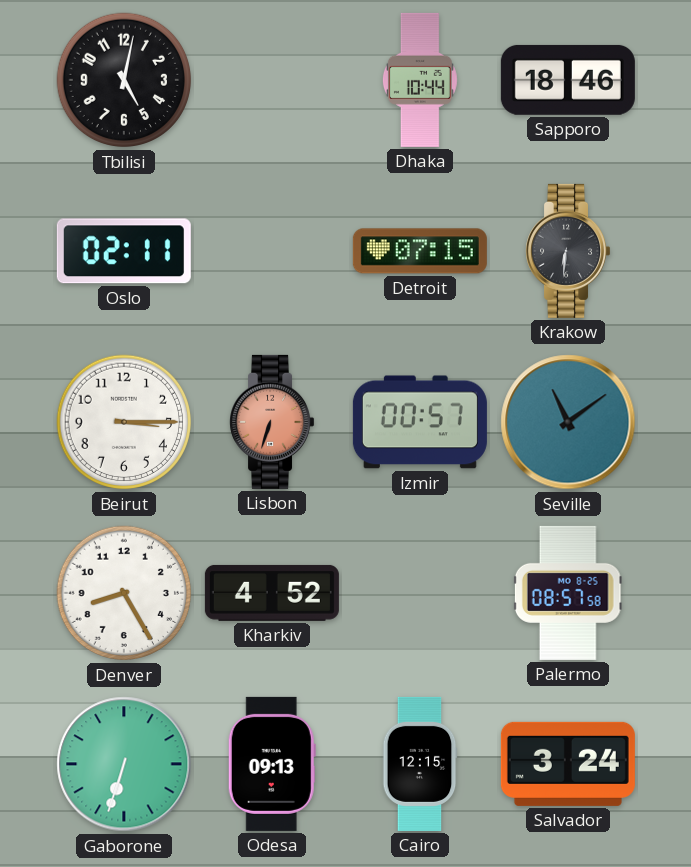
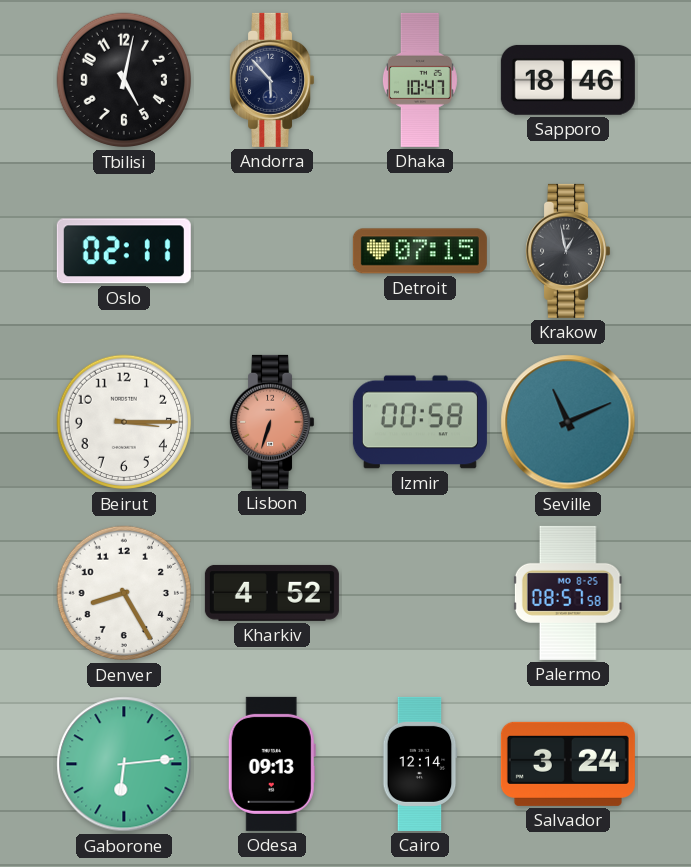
Andorra: none -> 5:53 (272, 80)
Dhaka: 10:44 -> 10:47 (420, 80)
Krakow: 6:31 -> 12:58 (568, 251)
Izmir: 00:57 -> 00:58 (420, 422)
Seville: 11:09 -> 11:11 (568, 422)
Gaborone: 6:33 -> 6:14 (124, 764)
Cairo: 12:15 -> 12:14 (420, 764)
